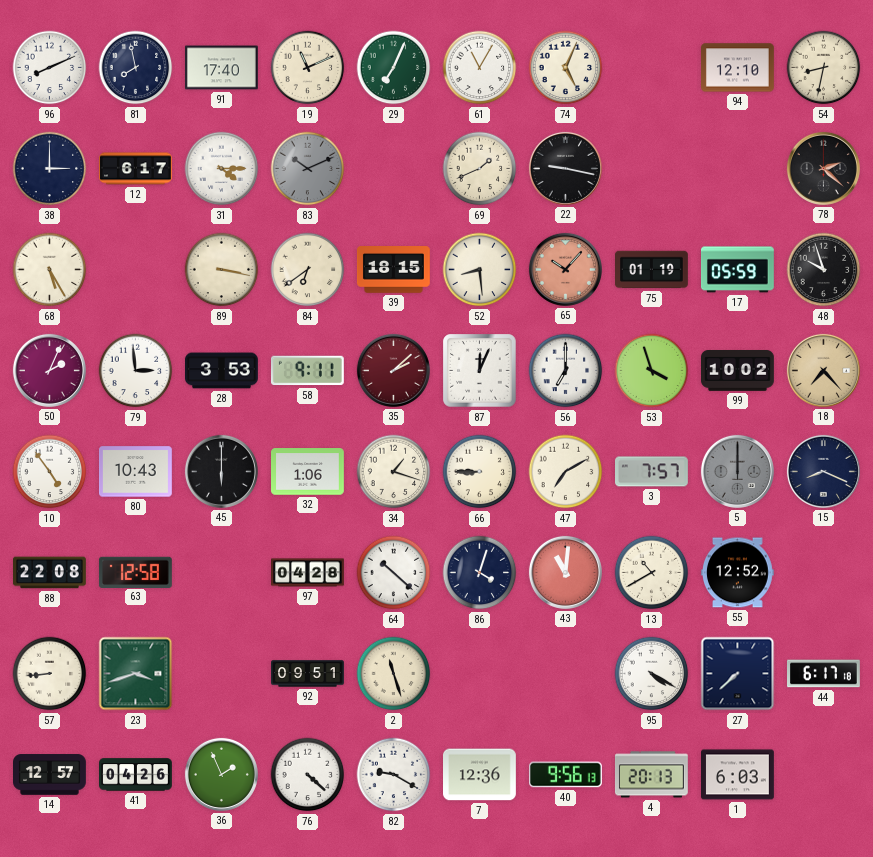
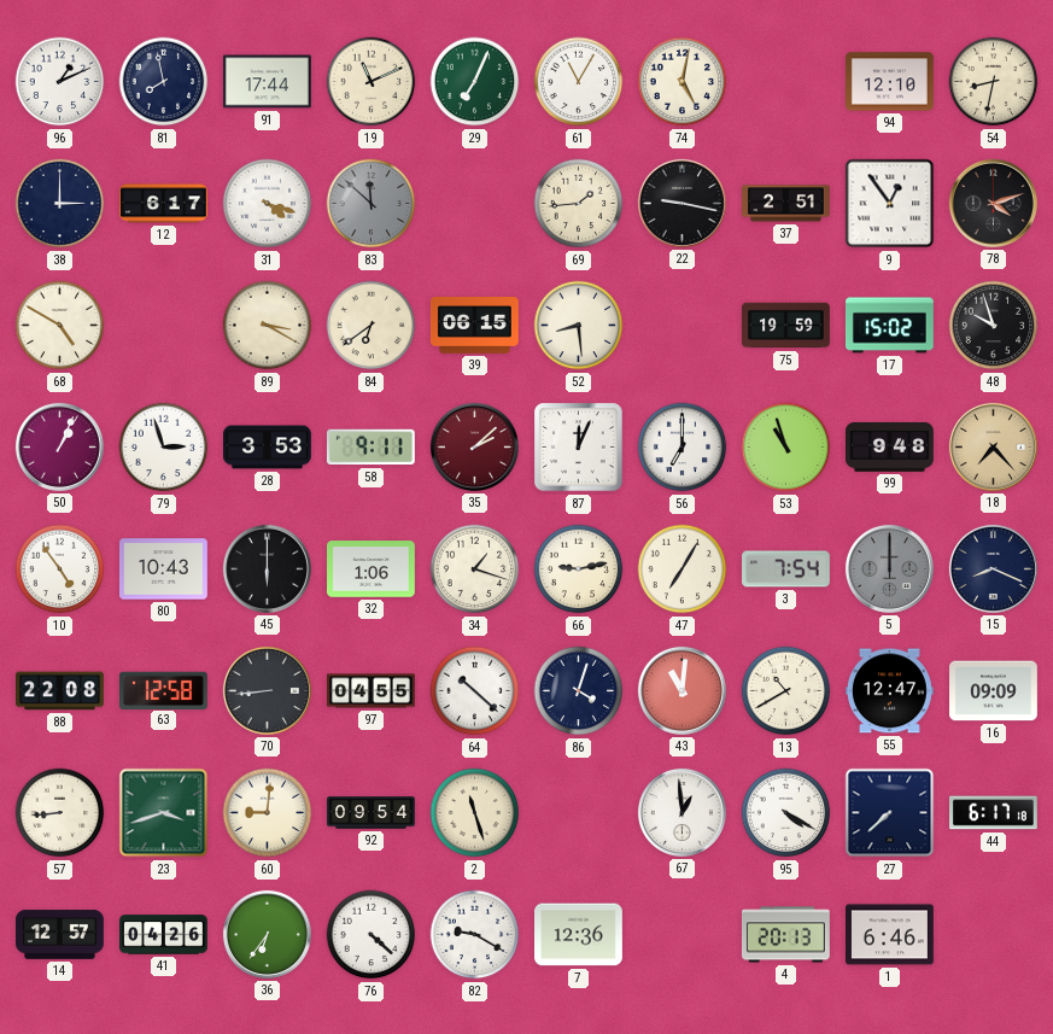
96: 8:11 -> 1:11 (60, 82)
91: 17:40 -> 17:44 (268, 82)
74: 5:04 -> 5:02 (683, 82)
31: 4:15 -> 4:18 (268, 204)
83: 10:11 -> 11:52 (372, 204)
69: 1:41 -> 1:44 (579, 204)
37: none -> 2:51 (786, 204)
9: none -> 12:54 (890, 204)
78: 2:22 -> 4:12 (993, 203)
68: 5:25 -> 4:50 (60, 326)
89: 3:17 -> 3:20 (268, 326)
39: 18:15 -> 06:15 (475, 326)
65: 10:07 -> none (565, 269)
75: 01:19 -> 19:59 (786, 326)
17: 05:59 -> 15:02 (890, 326)
50: 2:04 -> 1:04 (59, 446)
79: 2:59 -> 2:57 (164, 448)
53: 3:57 -> 10:57 (786, 448)
99: 10:02 -> 9:48 (890, 448)
66: 8:45 -> 9:13 (579, 569)
47: 7:10 -> 7:05 (683, 569)
3: 7:57 -> 7:54 (786, 569)
70: none -> 8:44 (267, 690)
97: 04:28 -> 04:55 (372, 691)
55: 12:52 -> 12:47 (890, 691)
16: none -> 09:09 (994, 691)
60: none -> 9:01 (268, 813)
92: 09:51 -> 09:54 (372, 813)
67: none -> 12:59 (681, 812)
36: 1:56 -> 6:36 (267, 934)
40: 9:56 -> none (565, 775)
1: 6:03 -> 6:46 (890, 935)
